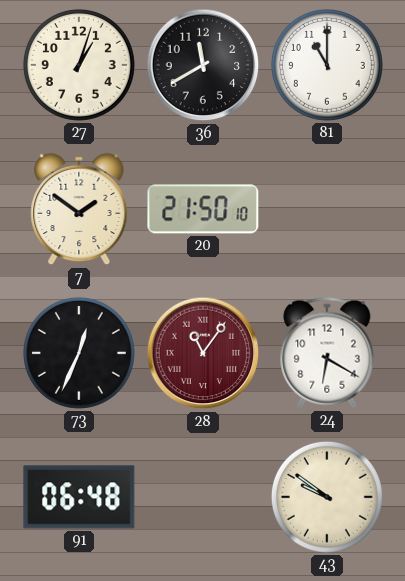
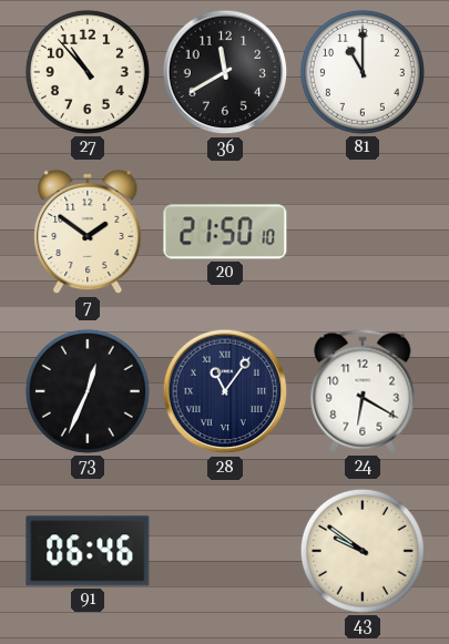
27: 1:03 -> 10:53 (88, 72)
28 dial: burgundy -> navy (225, 391)
91: 06:48 -> 06:46 (88, 551)
